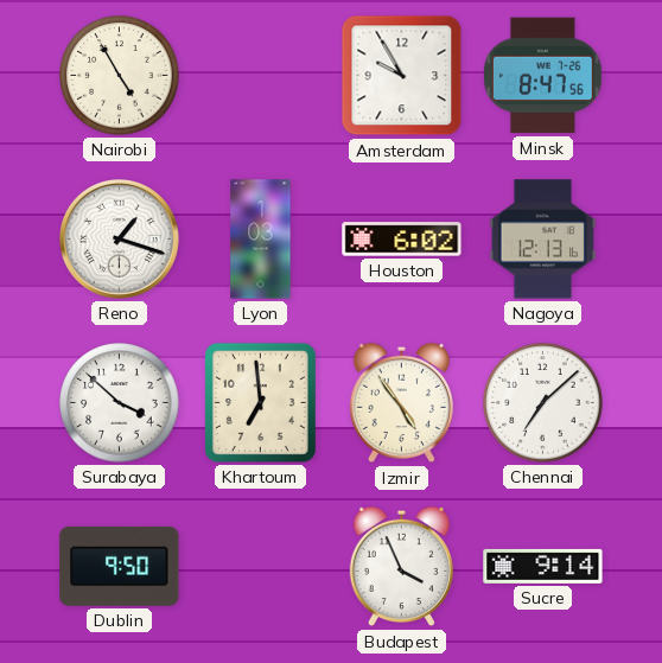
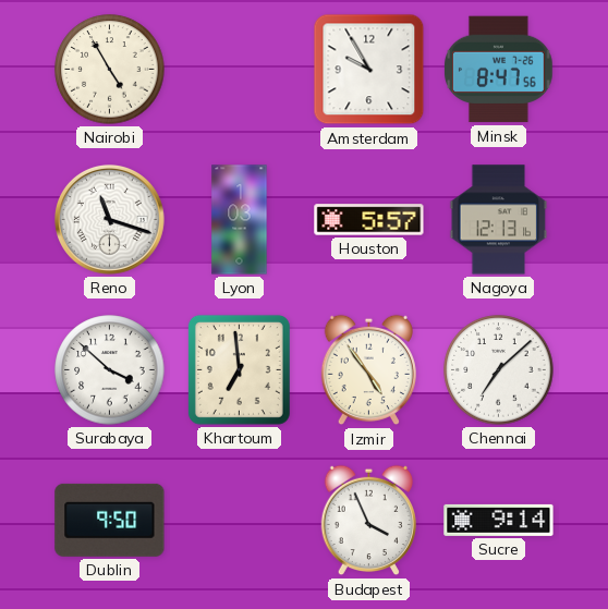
Reno: 1:18 -> 11:18 (110, 220)
Houston: 6:02 -> 5:57 (369, 220)
